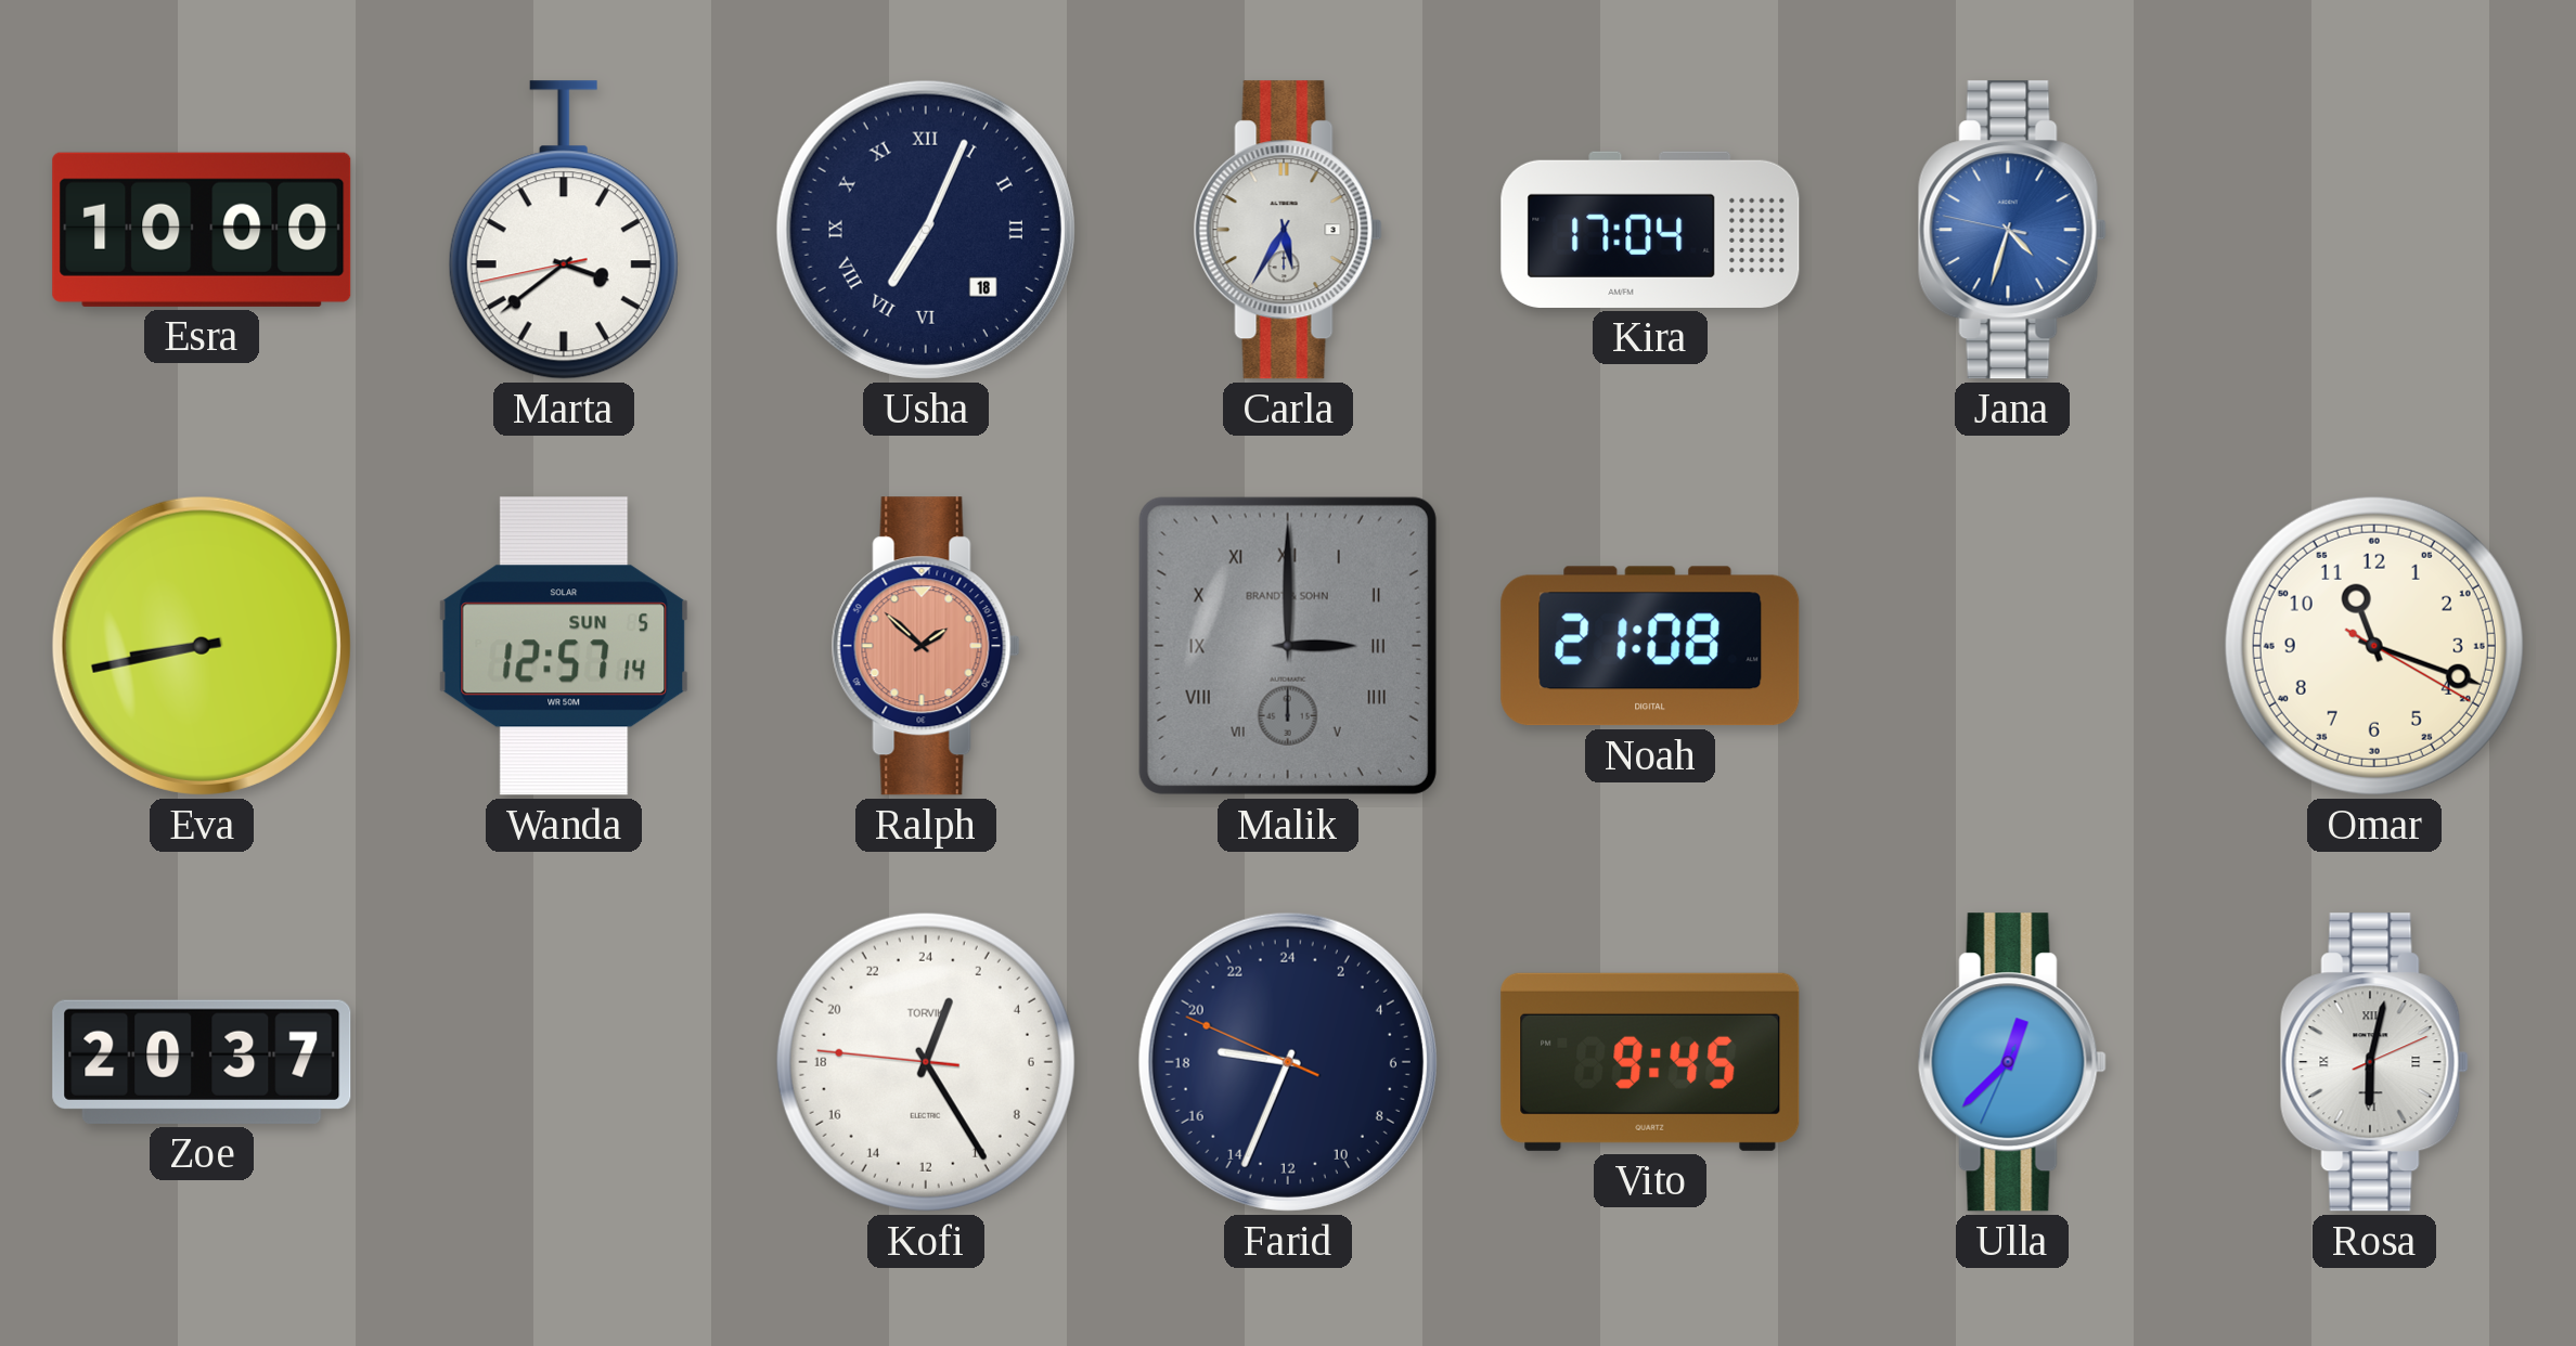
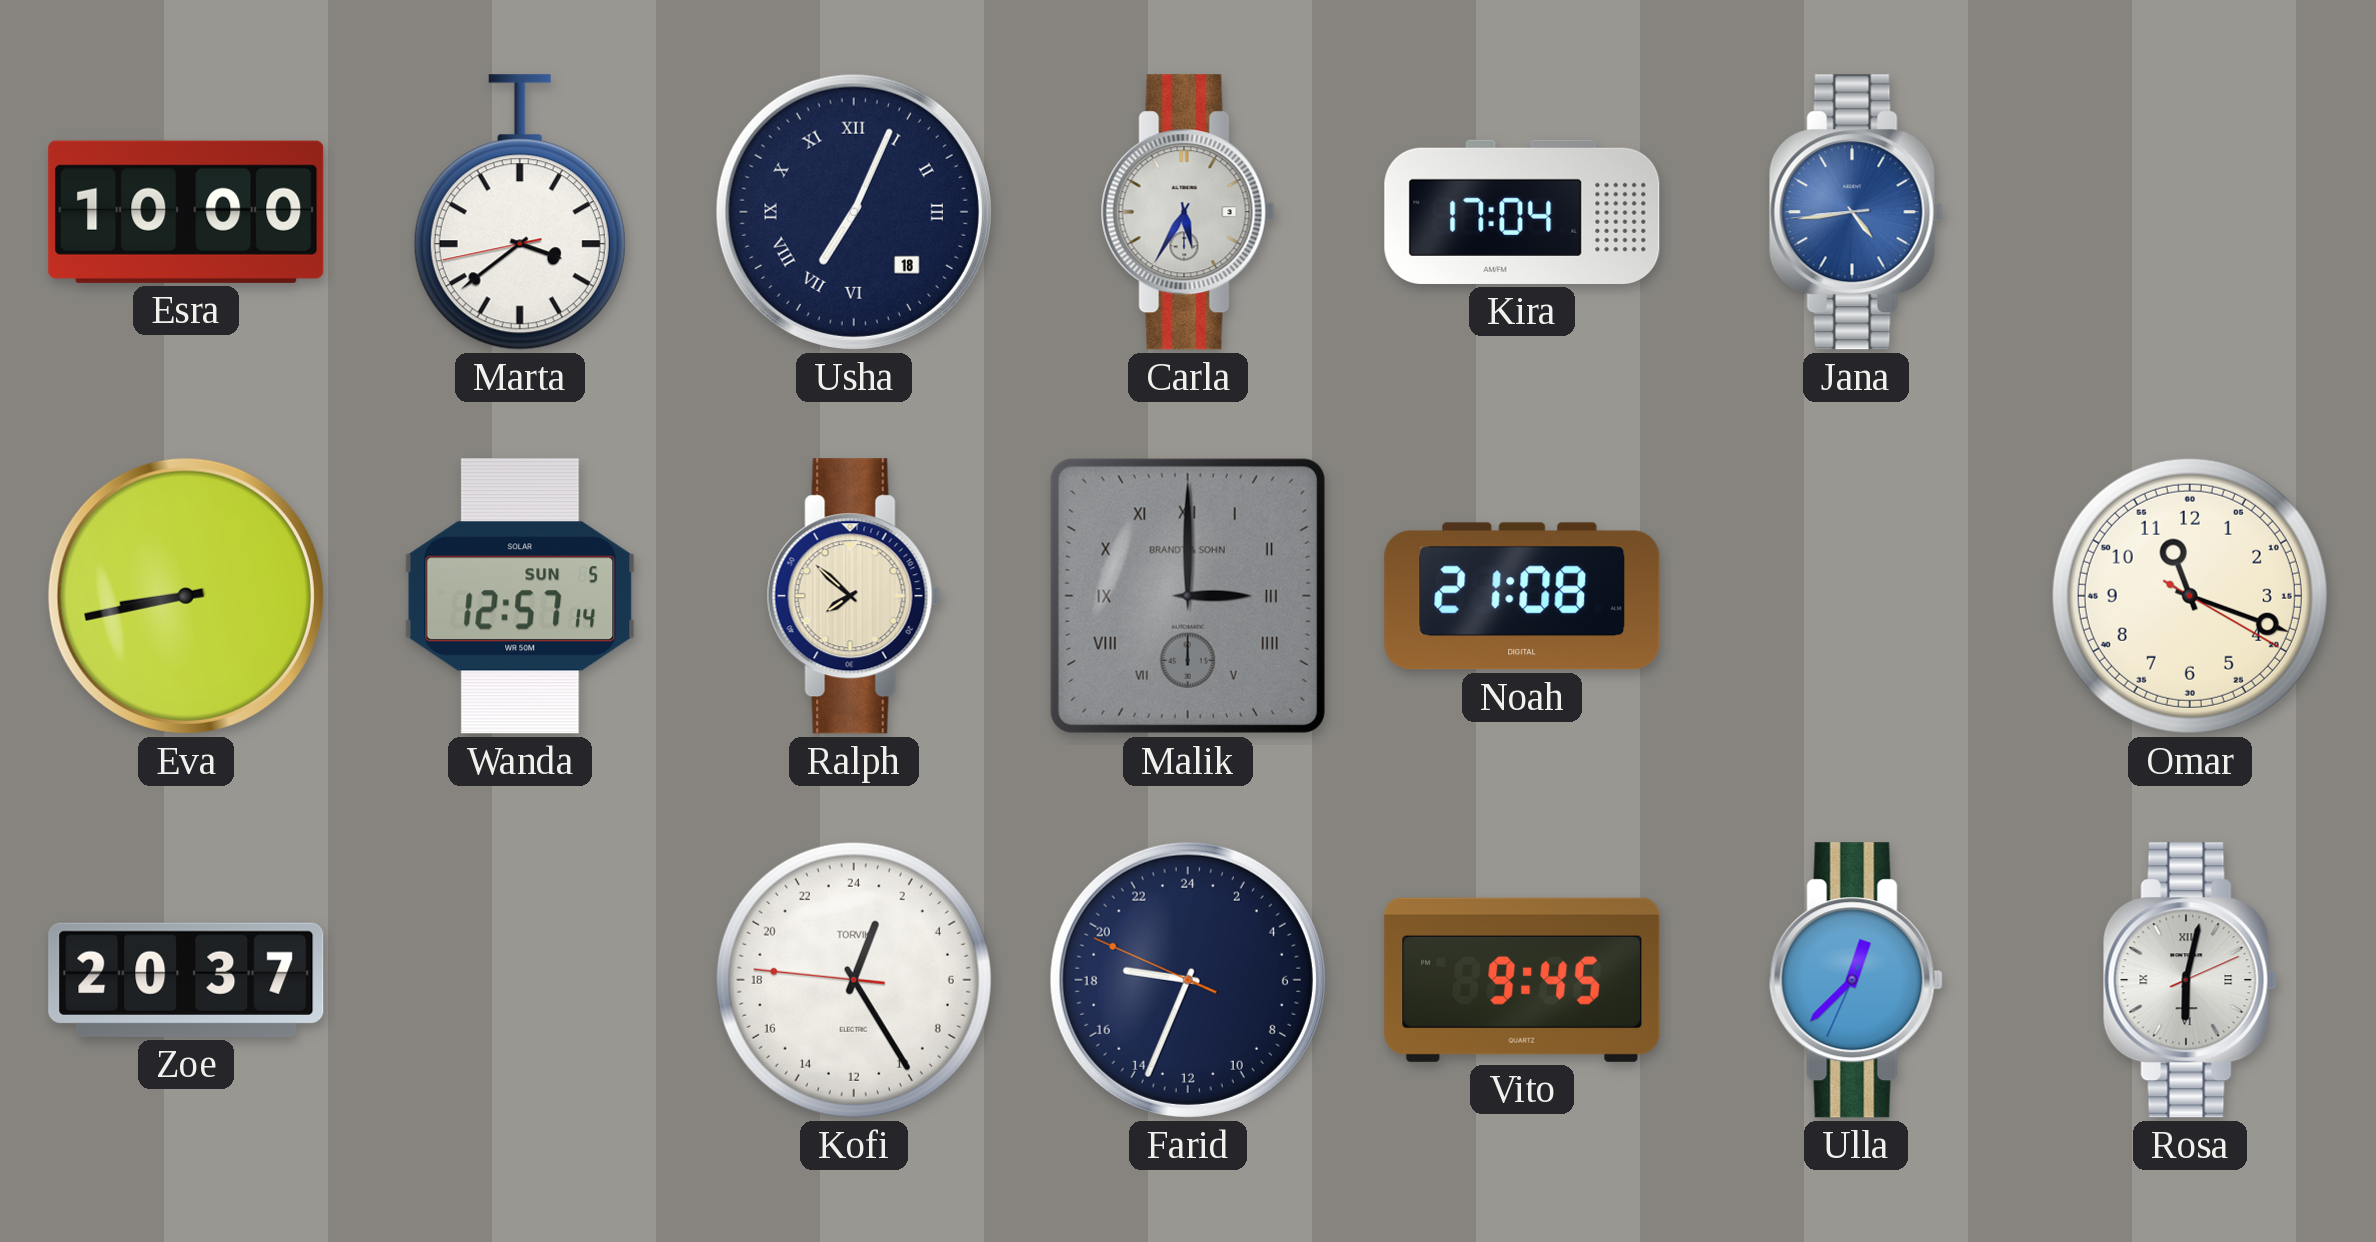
Jana: 4:32 -> 4:43 (1856, 212)
Ralph: 1:52 -> 7:52 (854, 596)
Ralph dial: salmon -> cream (854, 596)
